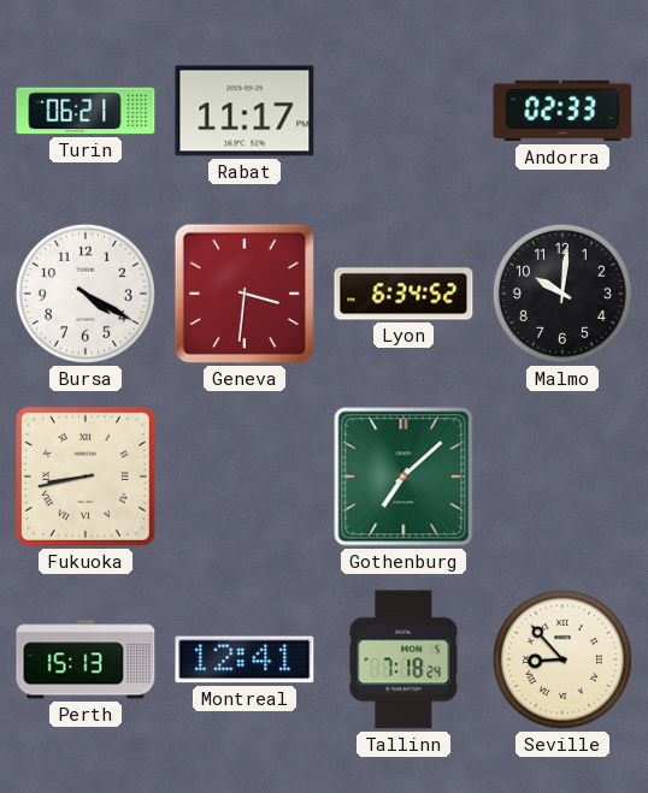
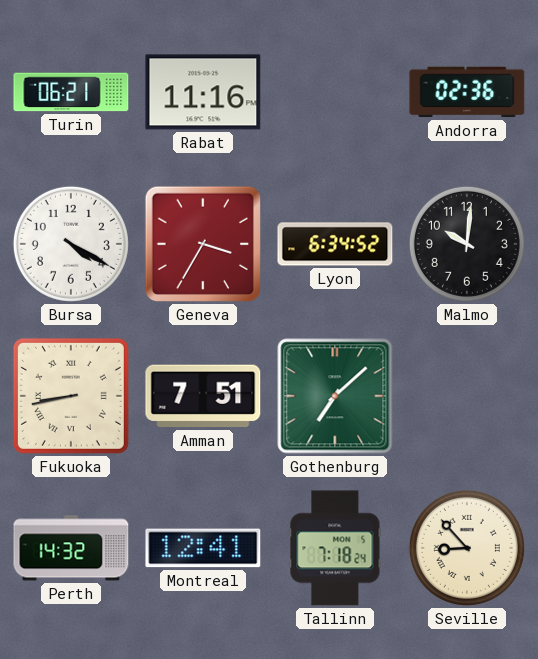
Rabat: 11:17 -> 11:16 (203, 92)
Andorra: 02:33 -> 02:36 (467, 92)
Geneva: 3:31 -> 3:35 (203, 244)
Amman: none -> 7:51 (203, 396)
Perth: 15:13 -> 14:32 (71, 548)
